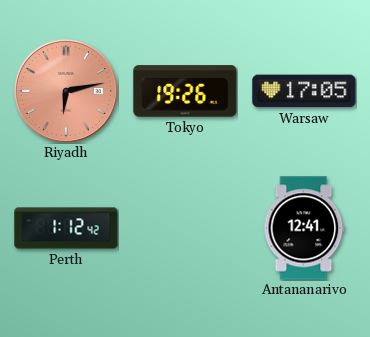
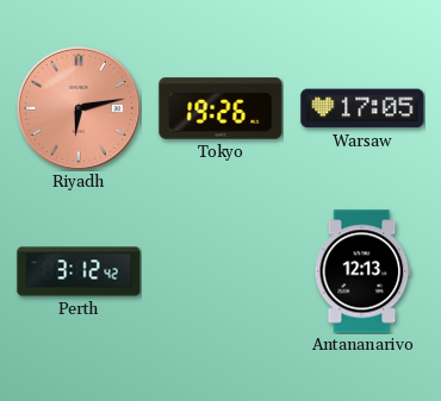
Perth: 1:12 -> 3:12 (79, 271)
Antananarivo: 12:41 -> 12:13 (362, 271)
